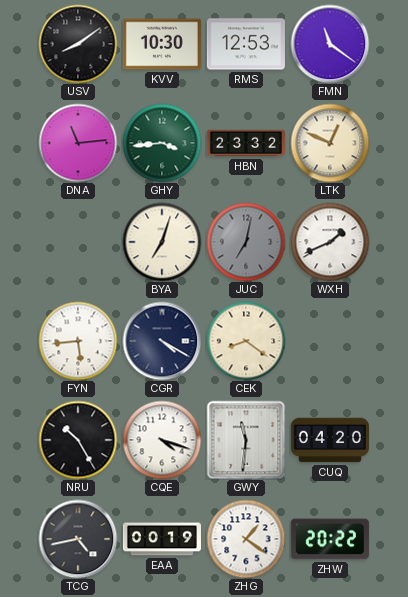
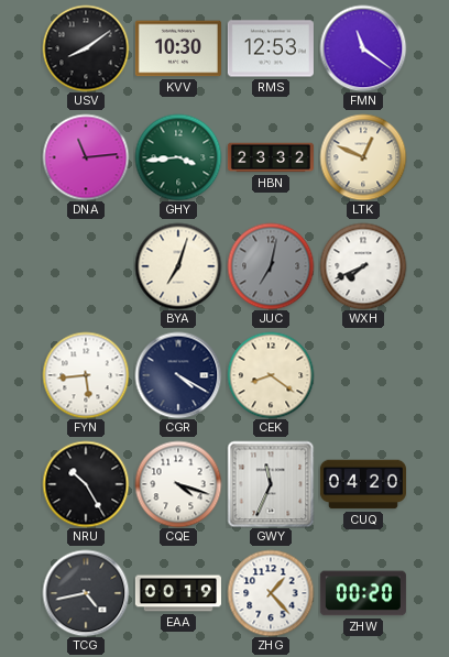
WXH: 1:41 -> 7:41 (363, 266)
GWY: 11:31 -> 11:34 (271, 484)
ZHG: 1:21 -> 1:23 (271, 593)
ZHW: 20:22 -> 00:20 (363, 593)
